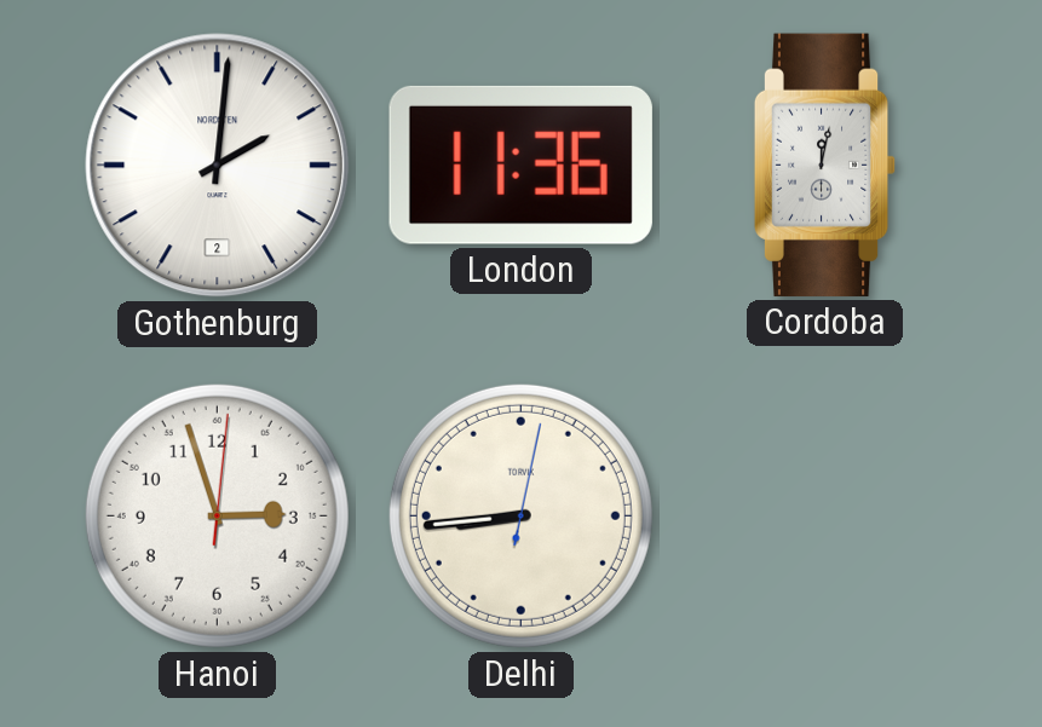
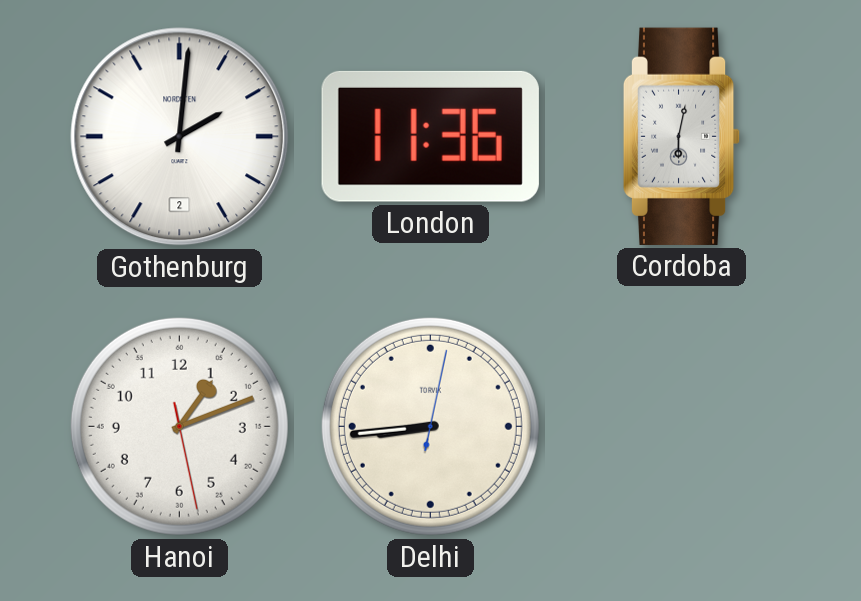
Cordoba: 12:02 -> 6:02 (682, 136)
Hanoi: 2:57 -> 1:11 (179, 426)
